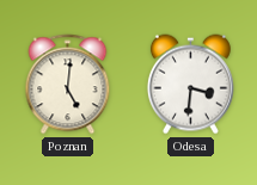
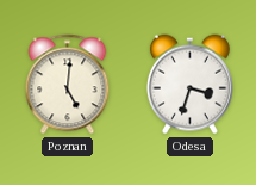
Odesa: 3:31 -> 3:33 (189, 85)
